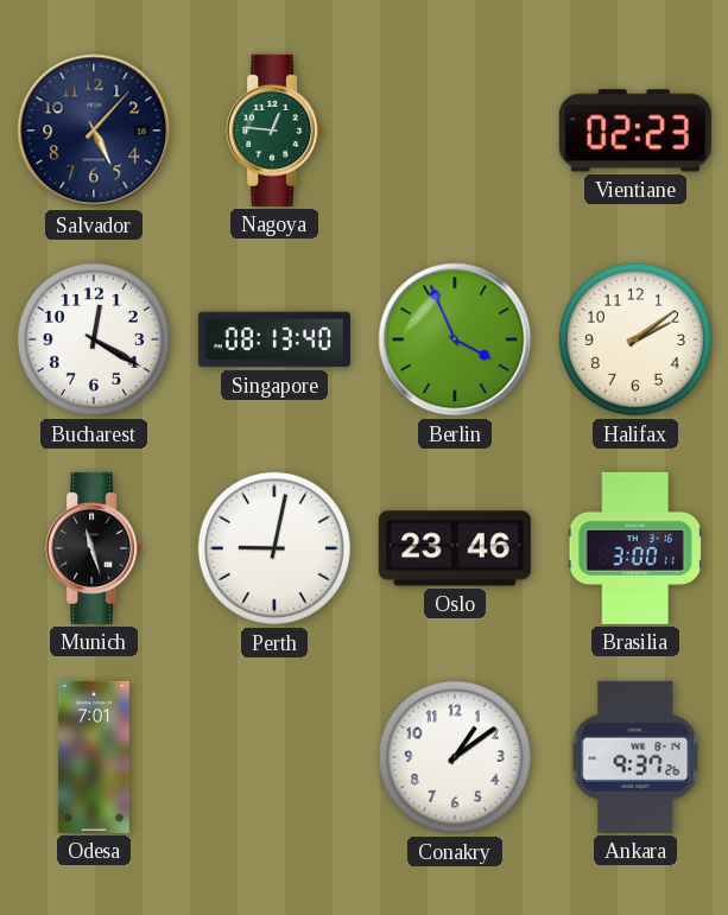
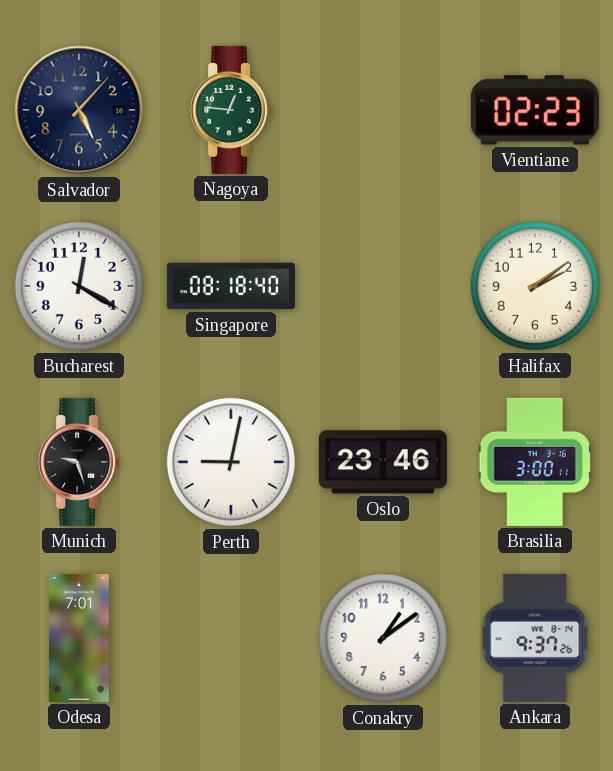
Singapore: 08:13 -> 08:18 (231, 286)
Berlin: 3:56 -> none (455, 339)
Munich: 11:27 -> 9:27 (79, 462)
